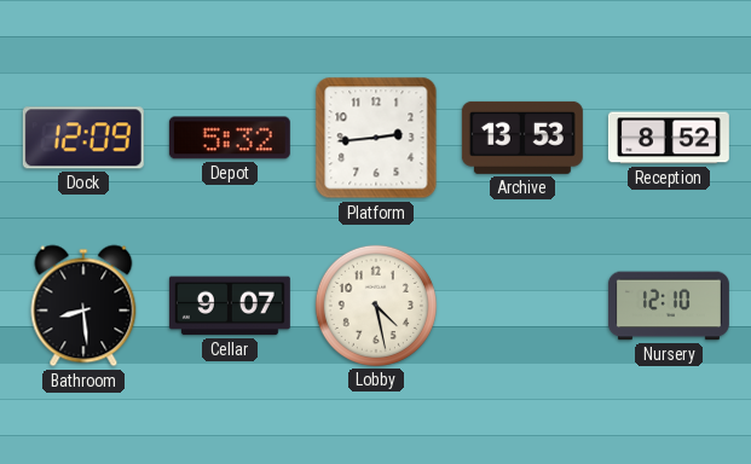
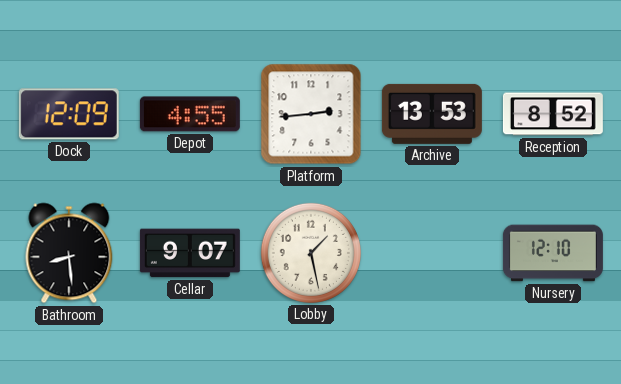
Depot: 5:32 -> 4:55 (190, 114)
Lobby: 4:28 -> 1:28 (311, 253)
